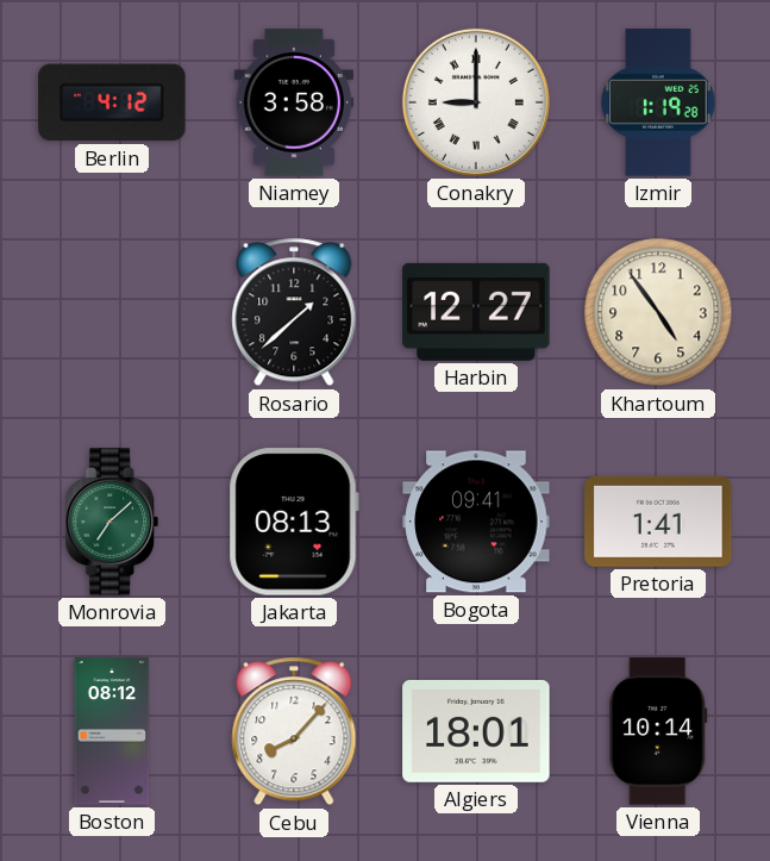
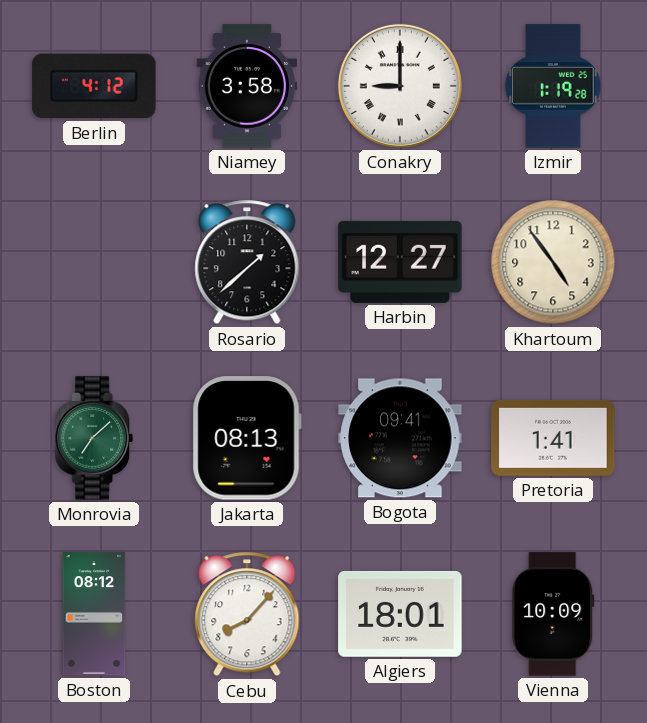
Vienna: 10:14 -> 10:09 (553, 614)
